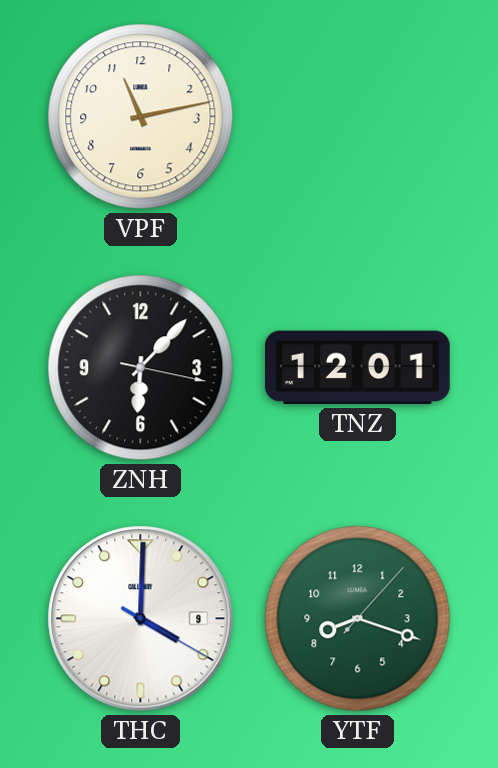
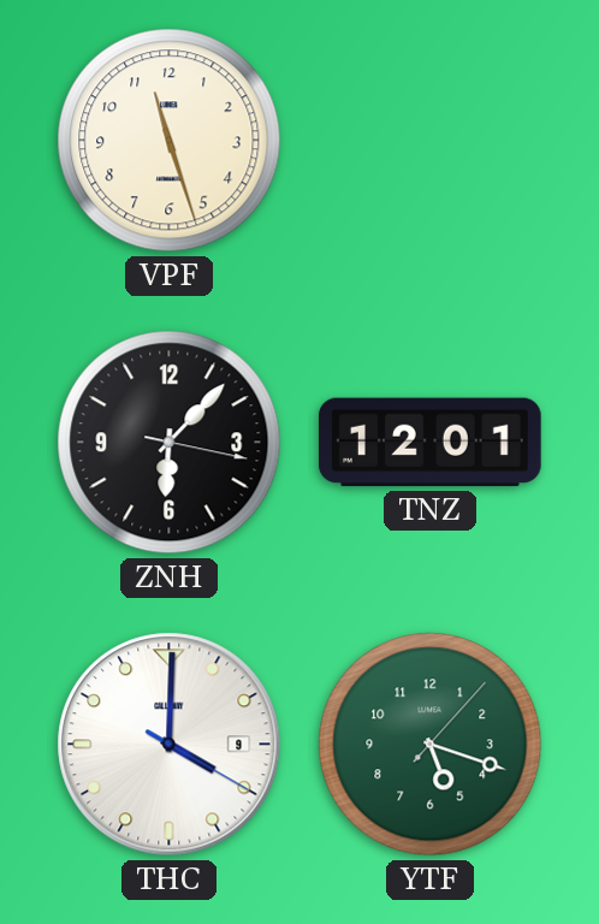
VPF: 11:13 -> 11:27 (170, 141)
YTF: 8:18 -> 5:18 (431, 745)
